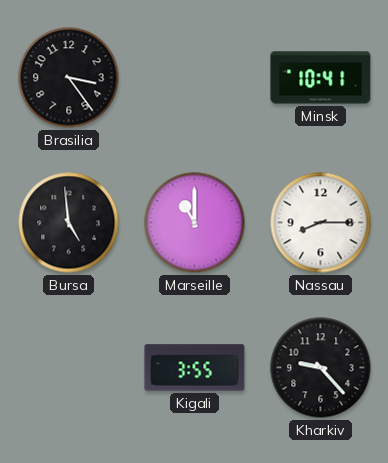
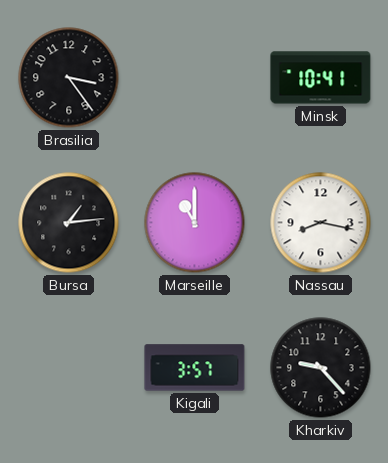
Bursa: 4:59 -> 1:14 (69, 223)
Nassau: 8:15 -> 8:17 (321, 223)
Kigali: 3:55 -> 3:57 (195, 368)
